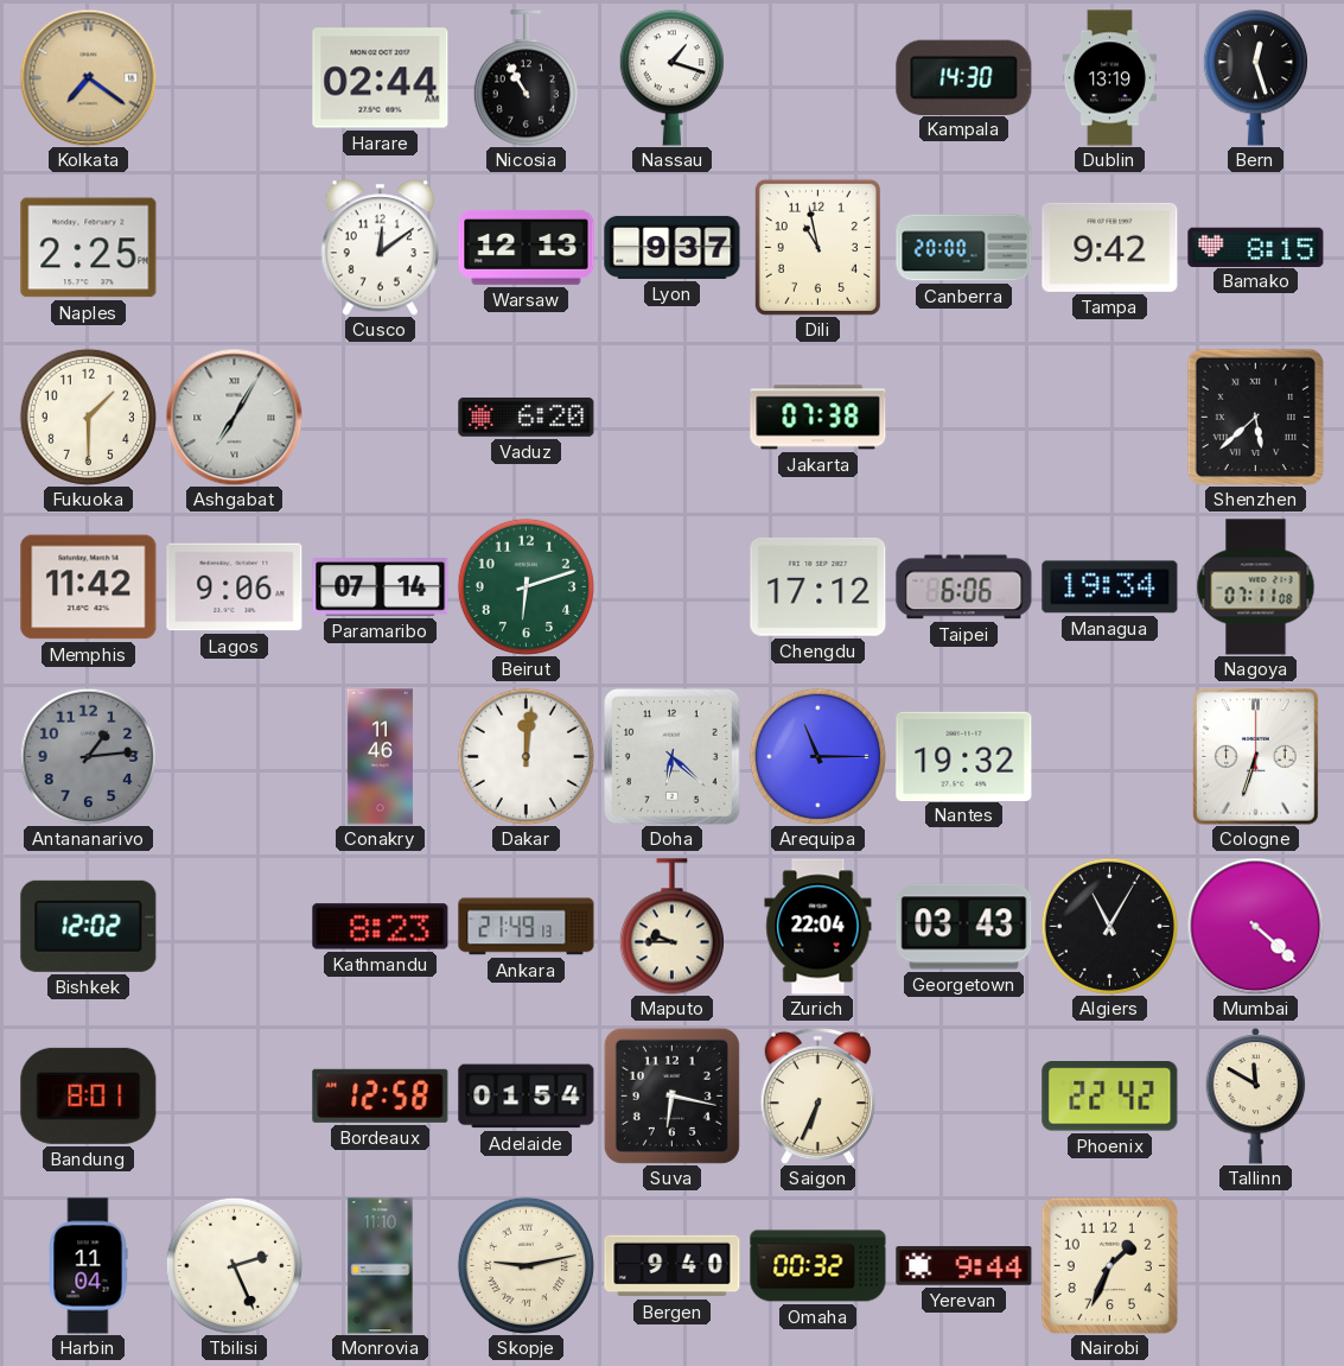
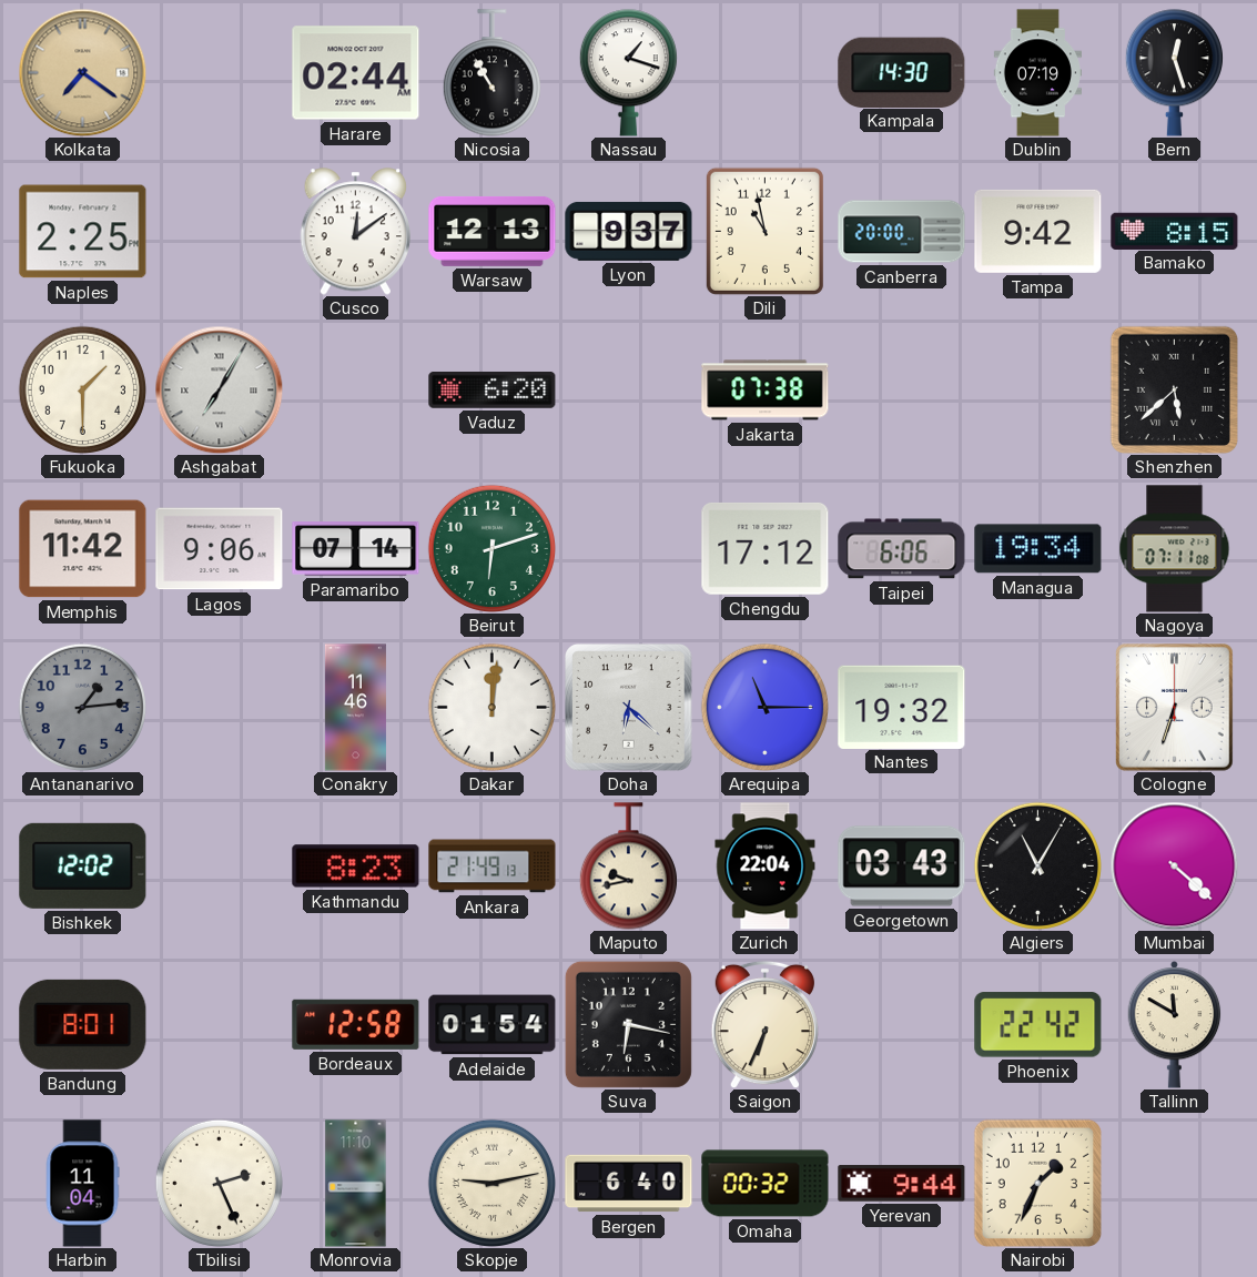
Dublin: 13:19 -> 07:19 (1037, 73)
Maputo: 9:45 -> 9:43 (628, 866)
Bergen: 9:40 -> 6:40 (629, 1184)
